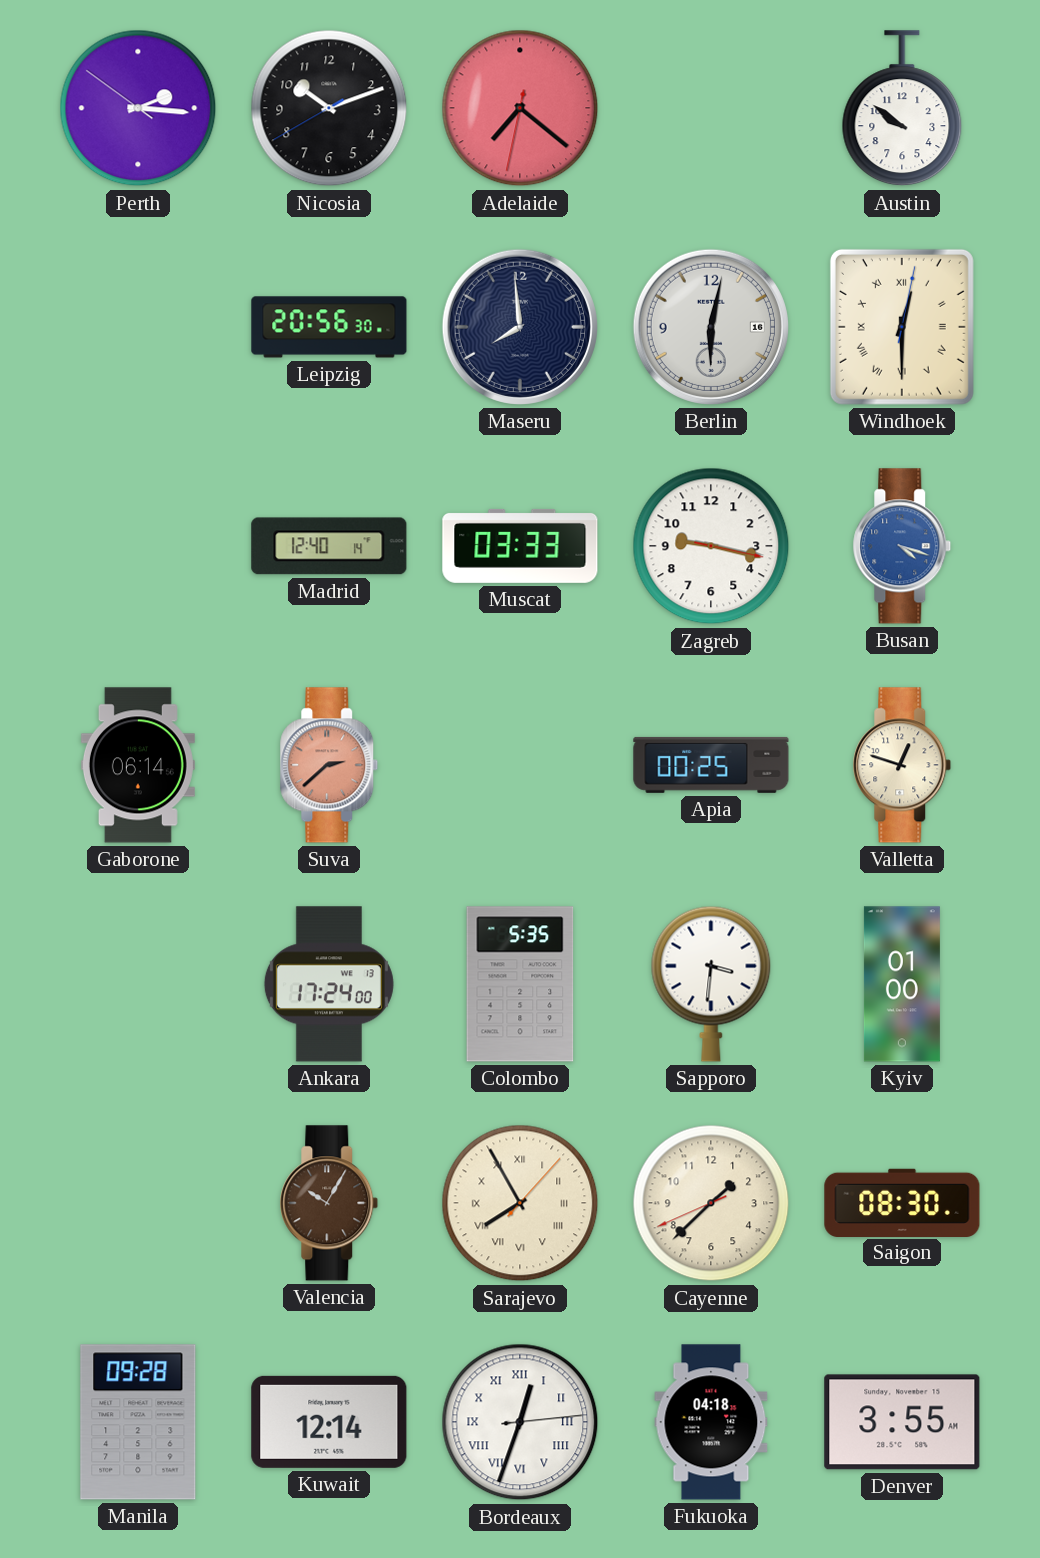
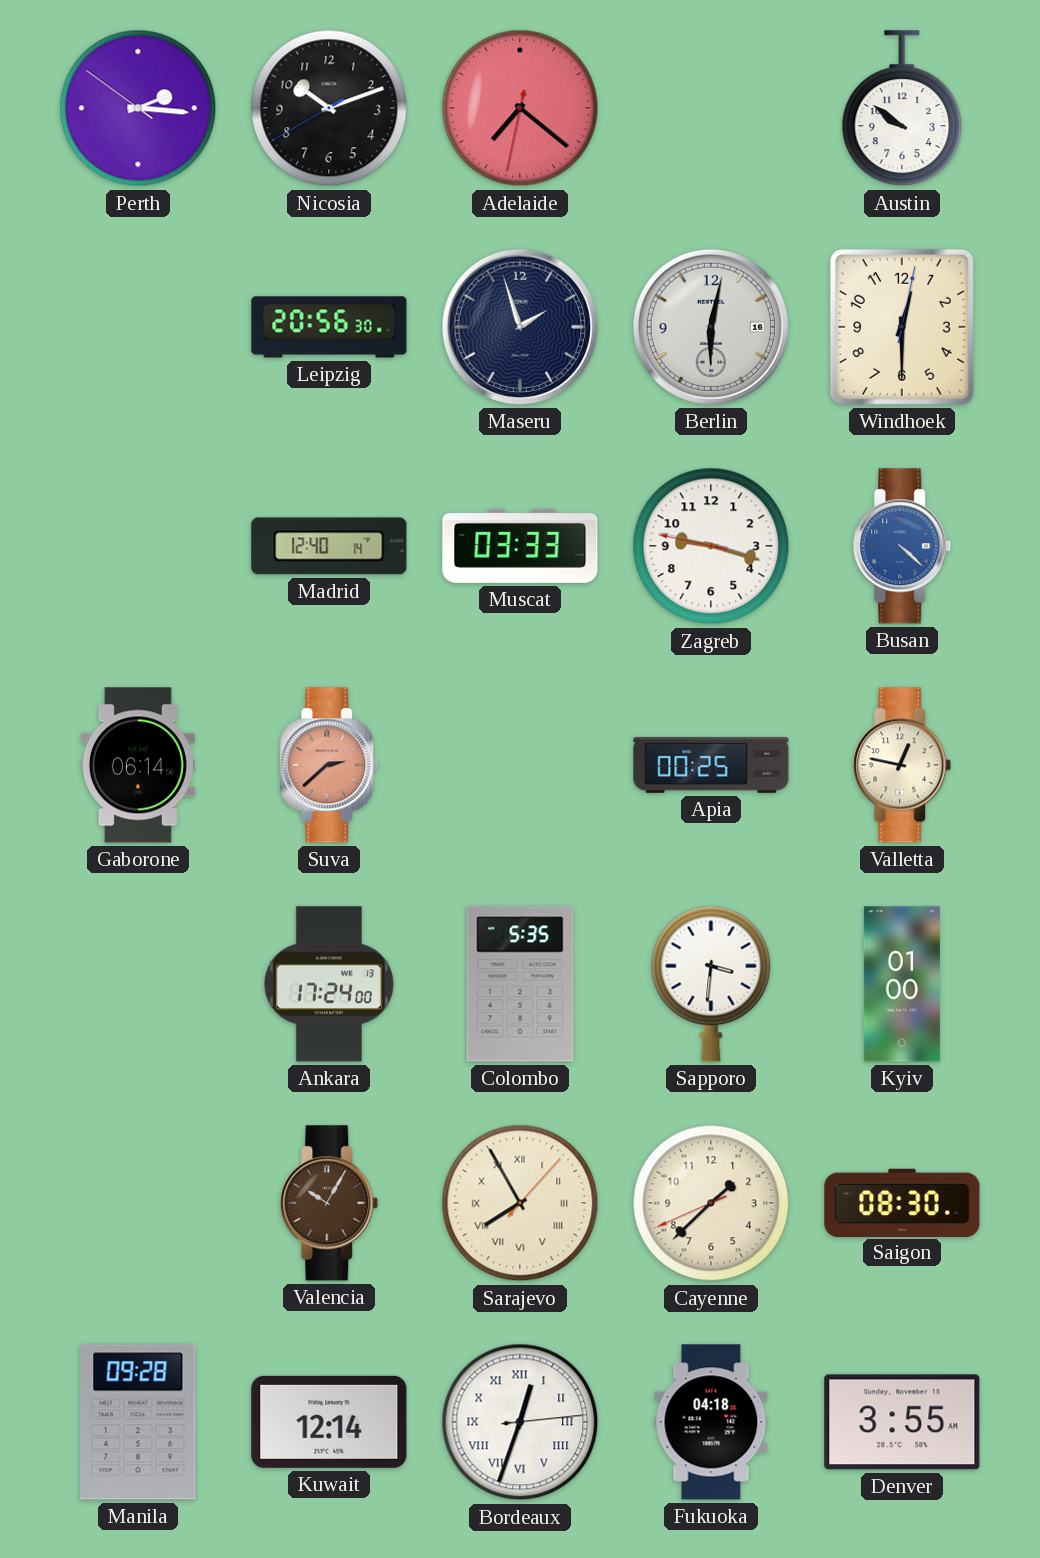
Maseru: 7:59 -> 1:57 (520, 327)
Windhoek numerals: Roman -> Arabic (902, 327)
Zagreb: 9:17:17 -> 9:17:47 (711, 546)
Busan: 4:18 -> 4:22 (902, 546)
Valletta: 12:48 -> 12:47 (902, 765)
